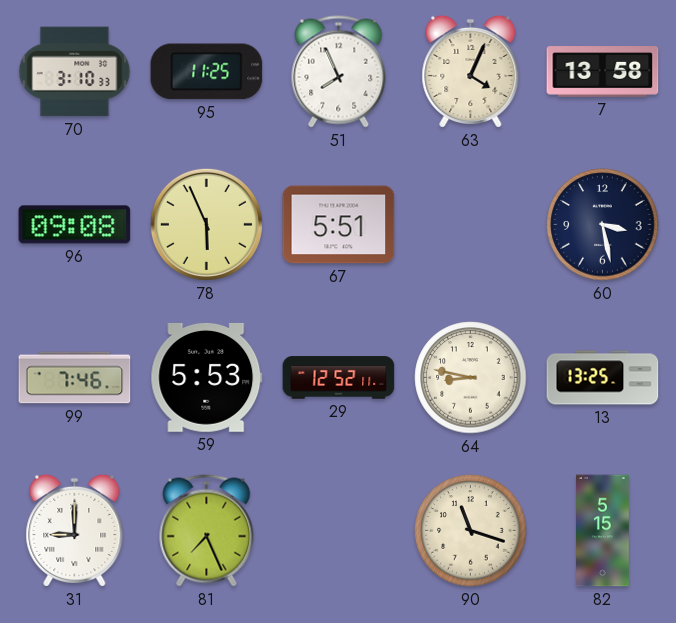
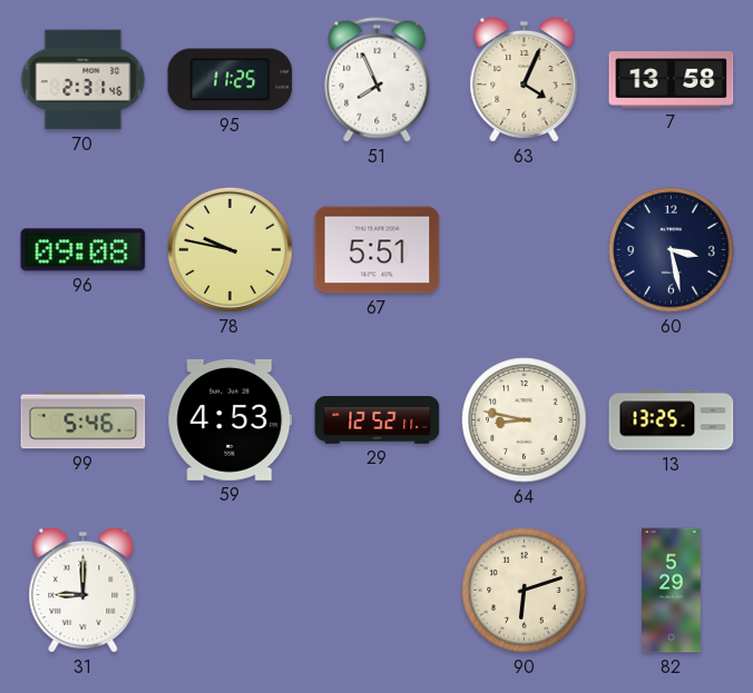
70: 3:10 -> 2:31 (84, 80)
78: 5:56 -> 9:47 (229, 249)
99: 7:46 -> 5:46 (84, 420)
59: 5:53 -> 4:53 (231, 420)
81: 7:26 -> none (207, 531)
90: 11:18 -> 6:12 (525, 591)
82: 5:15 -> 5:29 (672, 591)
